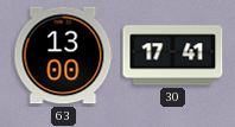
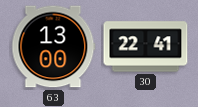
30: 17:41 -> 22:41 (146, 47)
